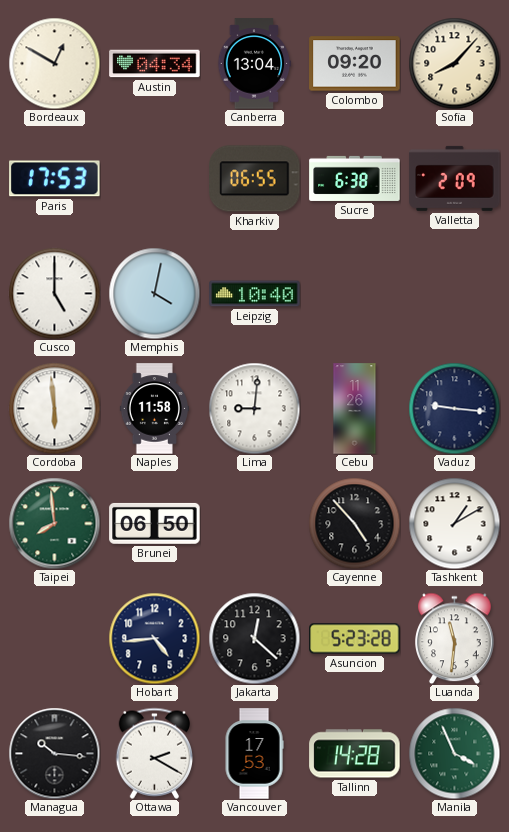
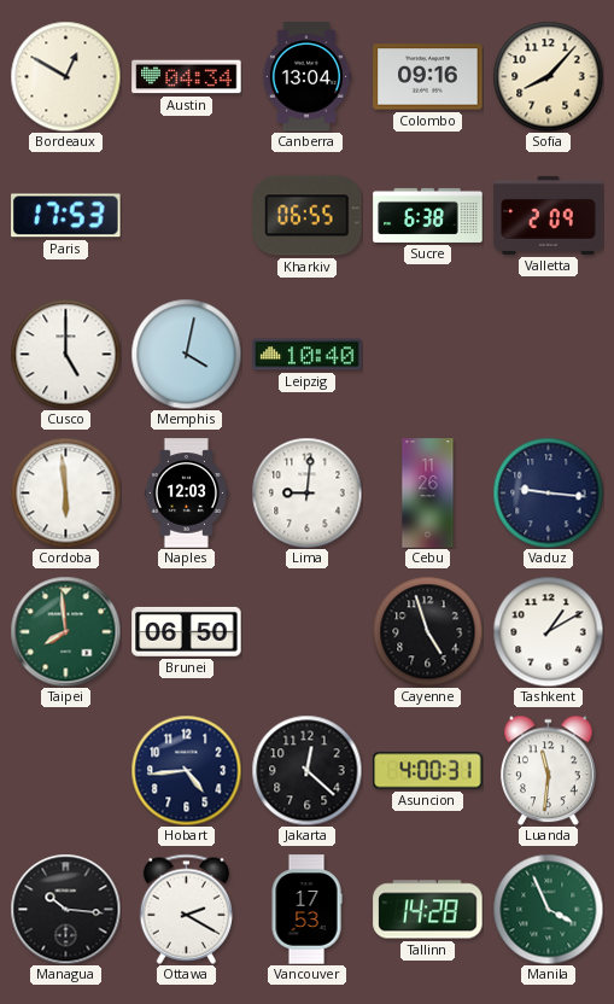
Colombo: 09:20 -> 09:16 (428, 77)
Naples: 11:58 -> 12:03 (186, 494)
Cayenne: 4:53 -> 4:57 (427, 631)
Asuncion: 5:23 -> 4:00 (428, 771)
